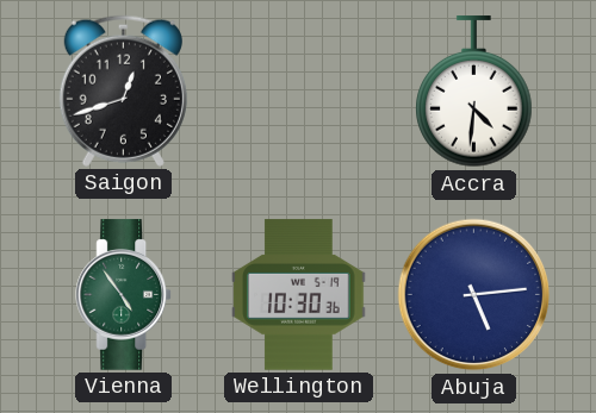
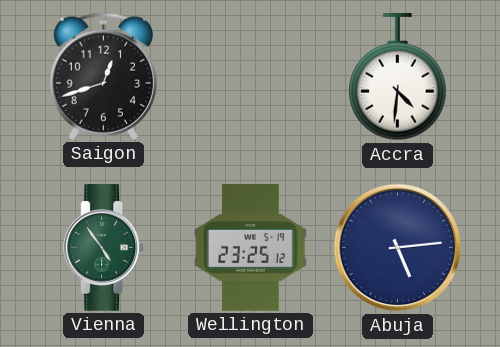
Wellington: 10:30 -> 23:25 (251, 248)
